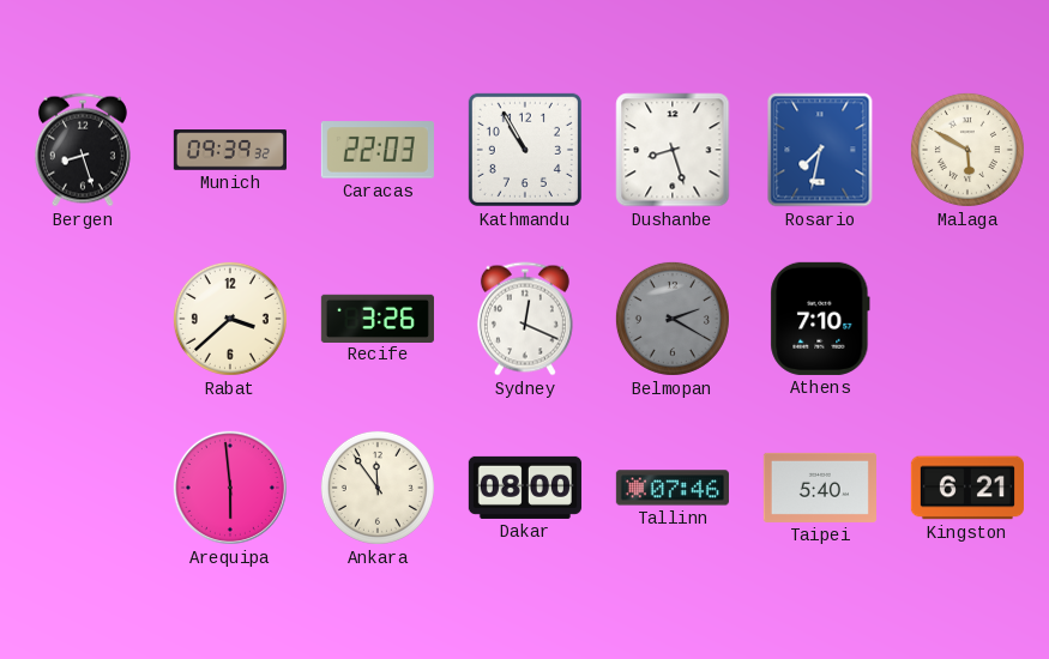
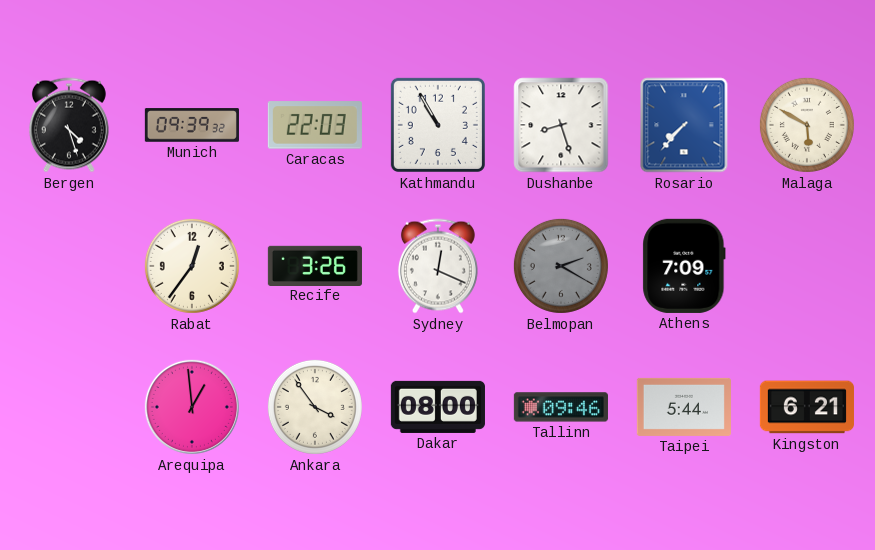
Bergen: 8:27 -> 4:27 (69, 125)
Rosario: 7:32 -> 7:37 (684, 125)
Rabat: 3:38 -> 12:36 (192, 266)
Athens: 7:10 -> 7:09 (684, 266)
Arequipa: 5:59 -> 12:59 (192, 407)
Ankara: 11:54 -> 3:54 (315, 407)
Tallinn: 07:46 -> 09:46 (561, 407)
Taipei: 5:40 -> 5:44 (684, 407)
